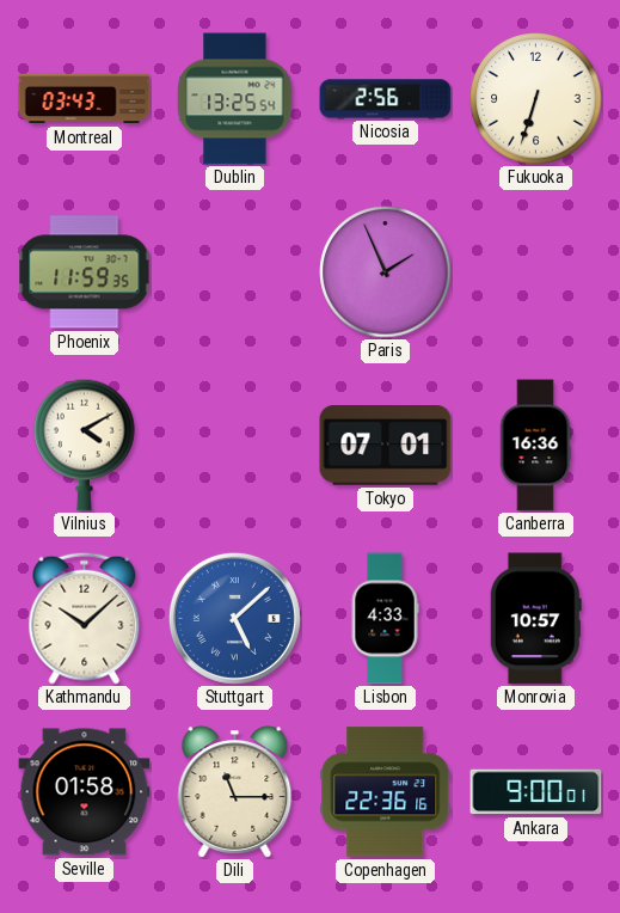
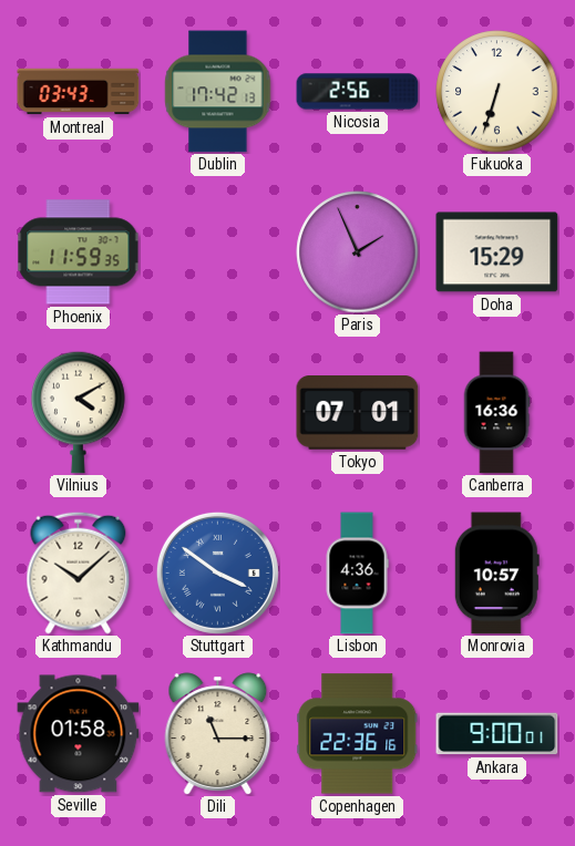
Dublin: 13:25 -> 17:42 (218, 92)
Doha: none -> 15:29 (497, 252)
Stuttgart: 5:08 -> 3:51 (217, 572)
Lisbon: 4:33 -> 4:36 (357, 574)
